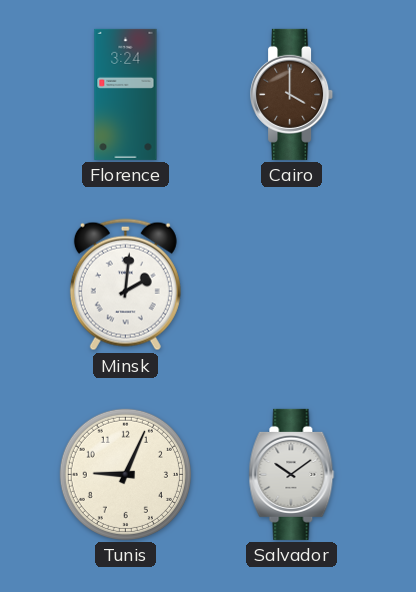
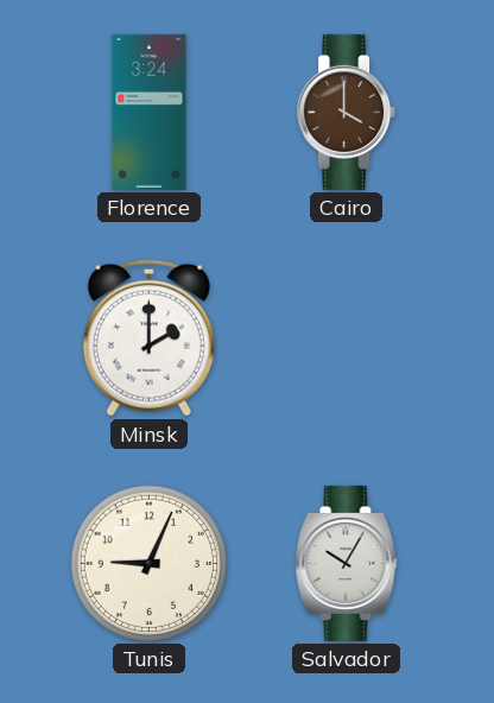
Minsk: 2:01 -> 2:00 (148, 338)
Salvador: 10:09 -> 10:05 (347, 563)
